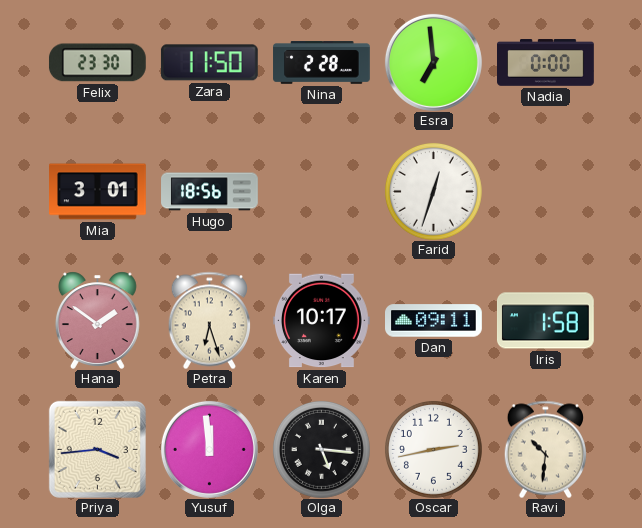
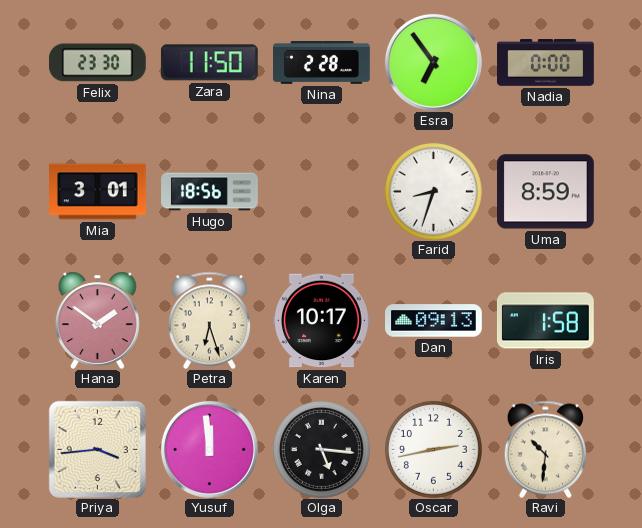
Esra: 6:59 -> 6:54 (433, 62)
Farid: 12:33 -> 8:33 (434, 192)
Uma: none -> 8:59 (546, 192)
Dan: 09:11 -> 09:13 (434, 321)
